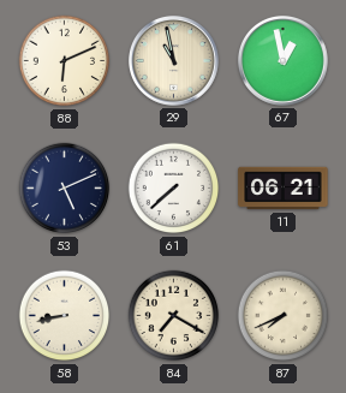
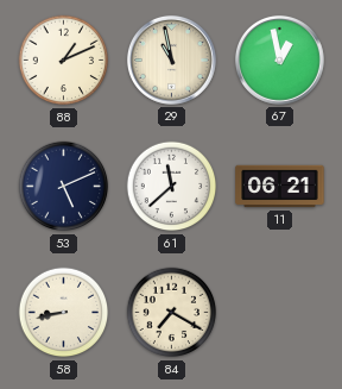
88: 6:11 -> 1:11 (64, 61)
61: 7:38 -> 11:38 (172, 187)
87: 7:41 -> none (284, 316)
